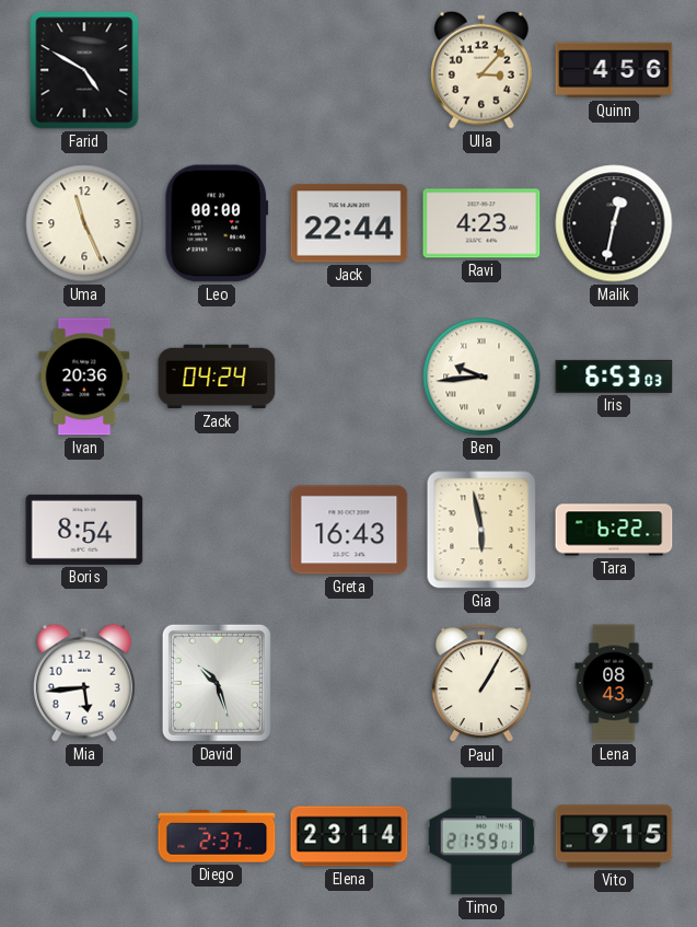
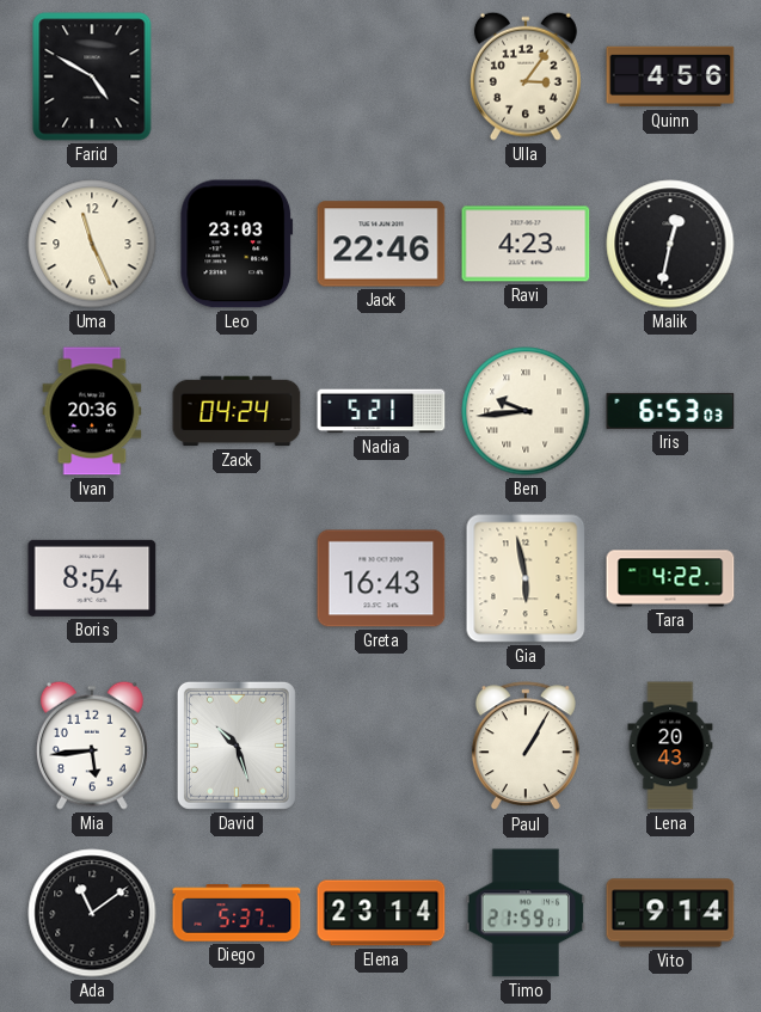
Ulla: 3:07 -> 3:06 (526, 76)
Leo: 00:00 -> 23:03 (237, 244)
Jack: 22:44 -> 22:46 (381, 244)
Nadia: none -> 5:21 (381, 411)
Tara: 6:22 -> 4:22 (670, 578)
Lena: 08:43 -> 20:43 (670, 746)
Ada: none -> 11:09 (92, 913)
Diego: 2:37 -> 5:37 (237, 913)
Vito: 9:15 -> 9:14 (670, 913)
